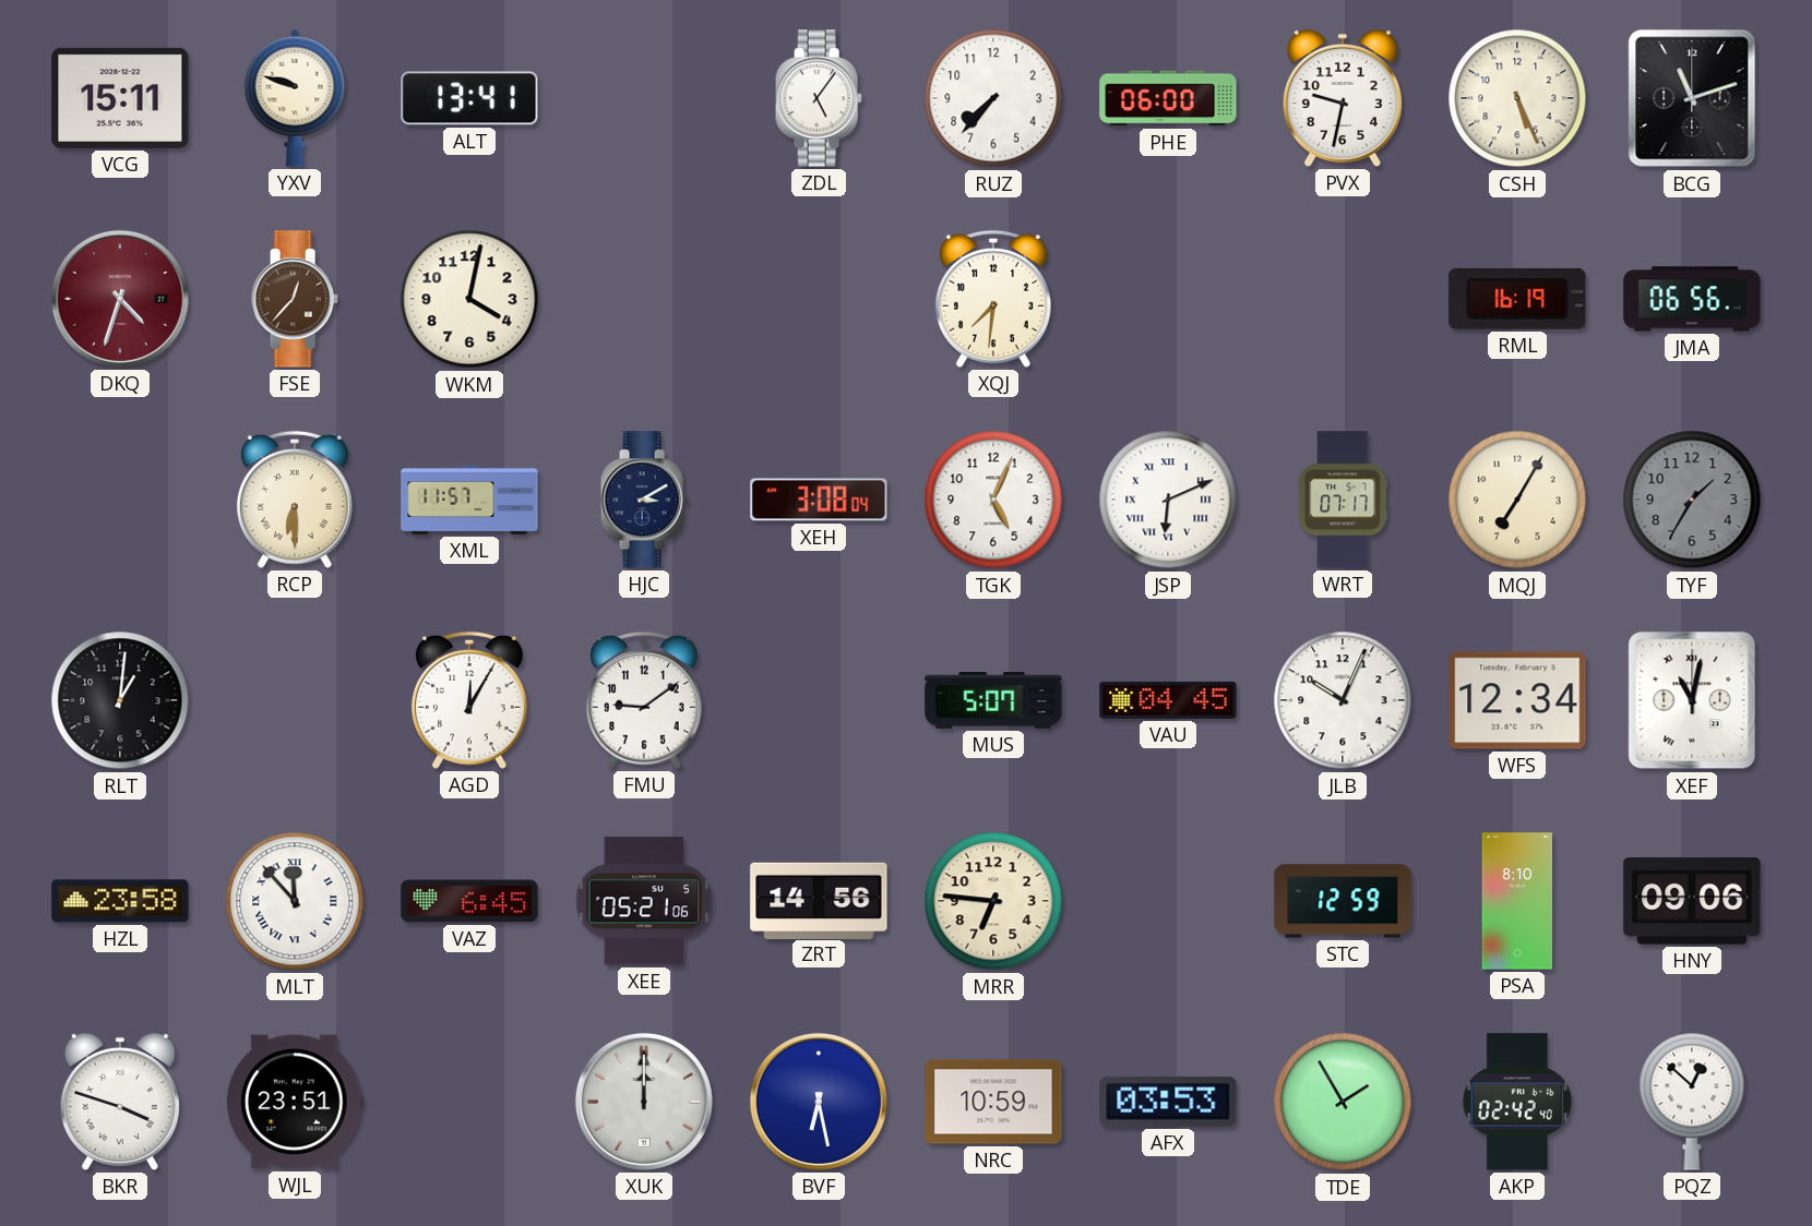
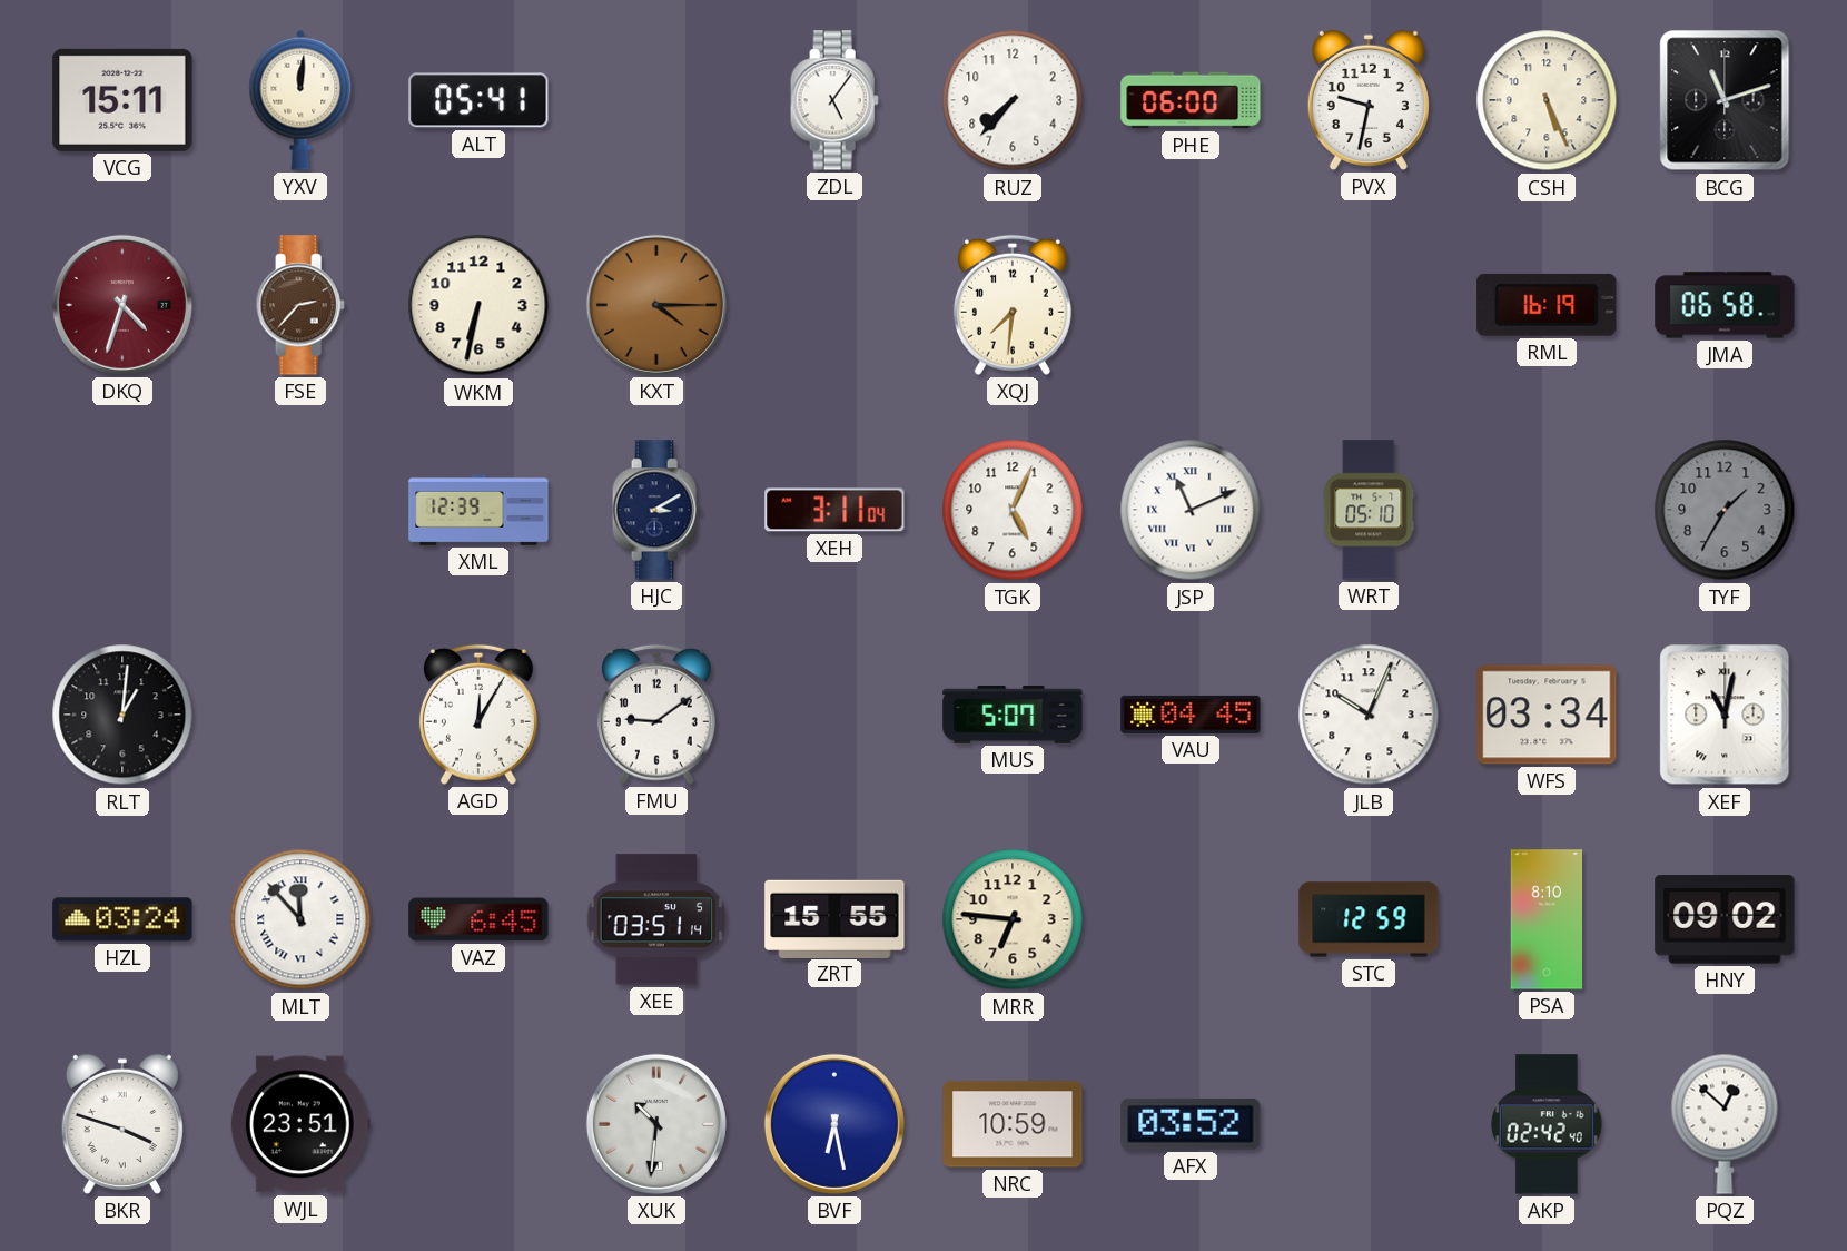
YXV: 9:48 -> 12:01 (300, 100)
ALT: 13:41 -> 05:41 (478, 100)
FSE: 12:37 -> 2:37 (300, 305)
WKM: 4:02 -> 6:32 (478, 305)
KXT: none -> 4:15 (656, 305)
JMA: 06:56 -> 06:58 (1725, 305)
RCP: 6:30 -> none (295, 500)
XML: 11:57 -> 12:39 (478, 510)
XEH: 3:08 -> 3:11 (834, 510)
JSP: 6:11 -> 11:11 (1191, 510)
WRT: 07:17 -> 05:10 (1369, 510)
MQJ: 7:05 -> none (1517, 500)
WFS: 12:34 -> 03:34 (1547, 715)
HZL: 23:58 -> 03:24 (122, 919)
XEE: 05:21 -> 03:51 (656, 919)
ZRT: 14:56 -> 15:55 (834, 918)
HNY: 09:06 -> 09:02 (1725, 919)
XUK: 12:00 -> 10:31 (656, 1124)
AFX: 03:53 -> 03:52 (1191, 1124)
TDE: 1:55 -> none (1343, 1102)
